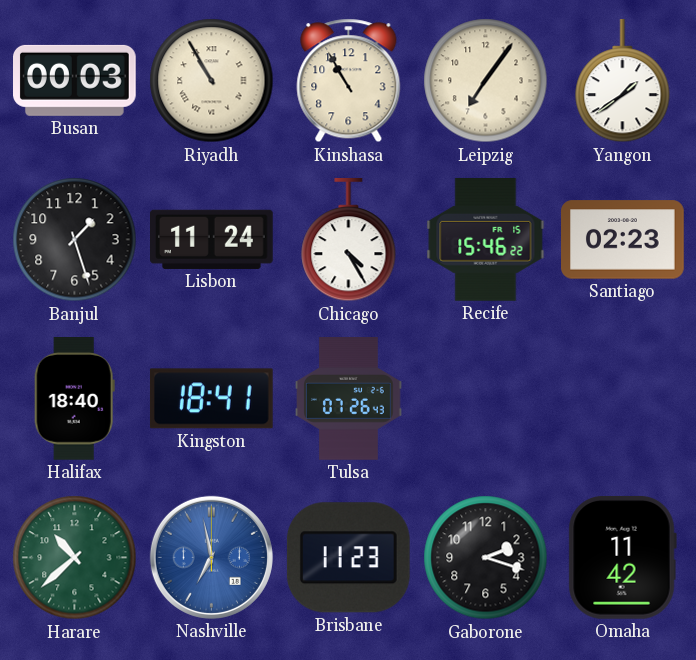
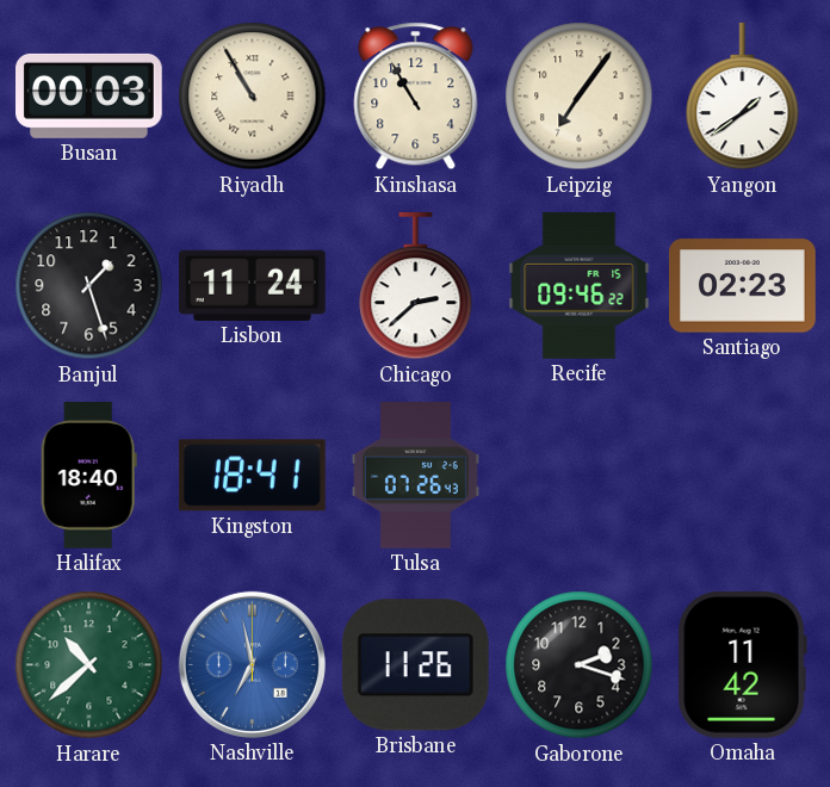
Chicago: 4:25 -> 2:38 (416, 287)
Recife: 15:46 -> 09:46 (580, 286)
Brisbane: 11:23 -> 11:26 (415, 665)
